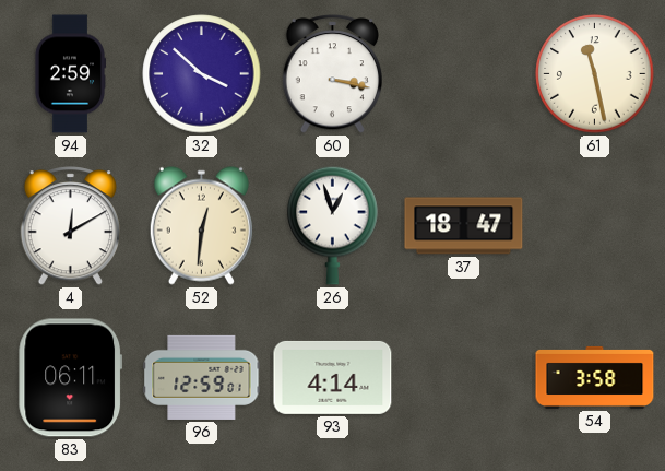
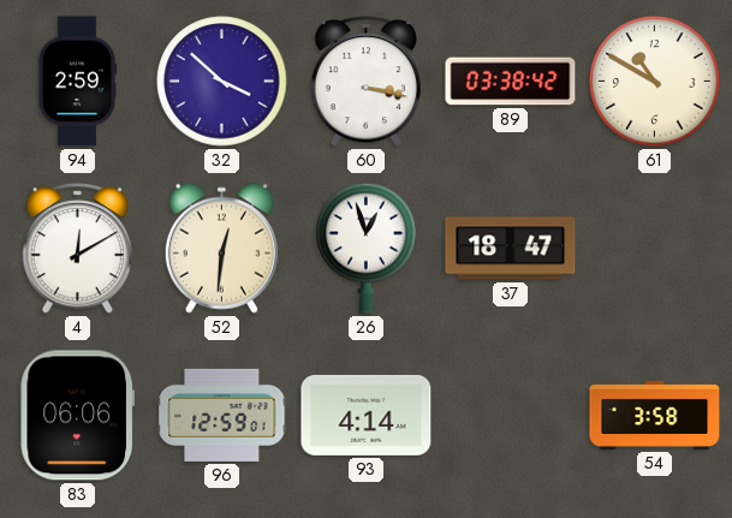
89: none -> 03:38 (511, 82)
61: 11:28 -> 10:50 (655, 82)
83: 06:11 -> 06:06 (78, 416)
